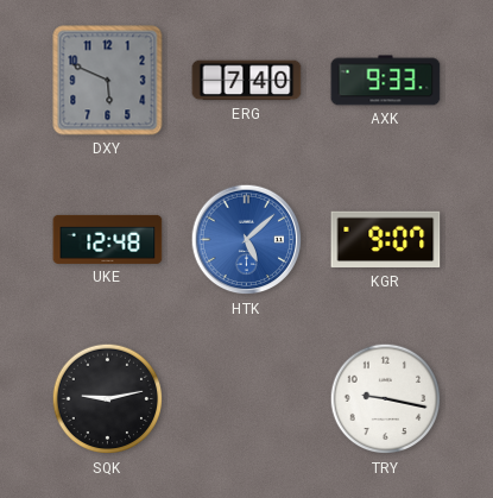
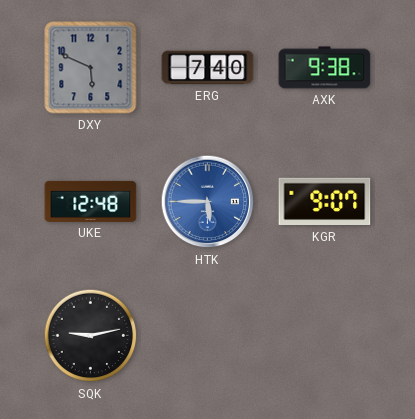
AXK: 9:33 -> 9:38 (325, 68)
HTK: 5:08 -> 5:45 (208, 202)
TRY: 9:17 -> none (386, 399)
